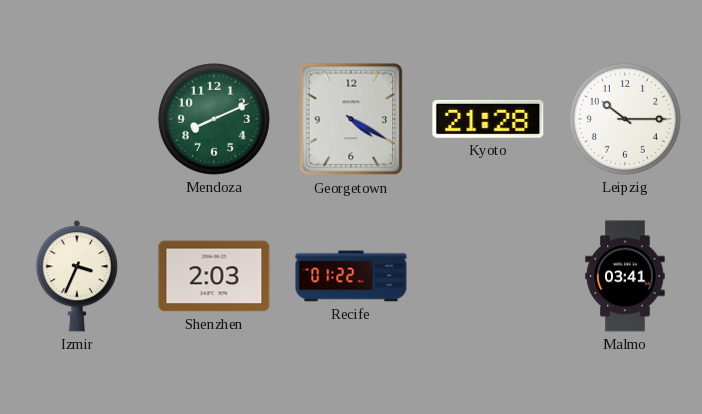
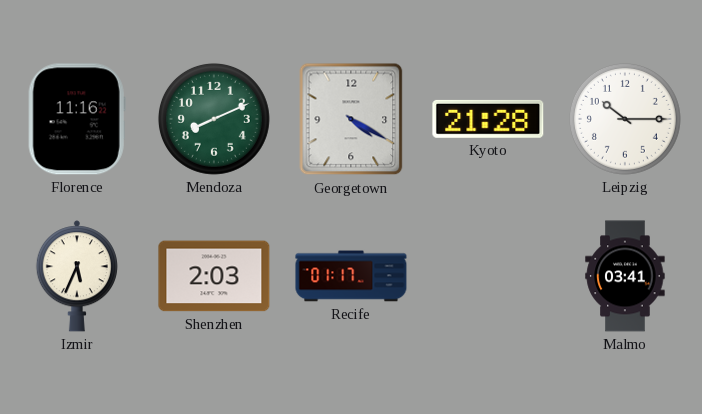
Florence: none -> 11:16 (77, 119)
Izmir: 3:34 -> 5:34 (77, 276)
Recife: 01:22 -> 01:17 (351, 276)
